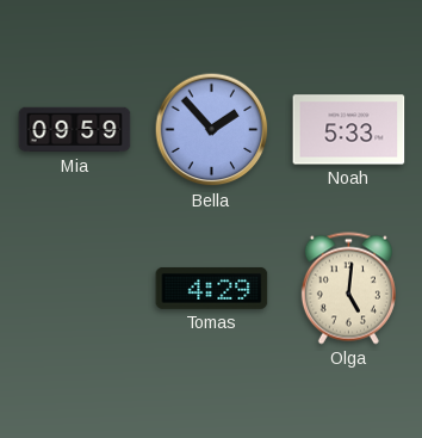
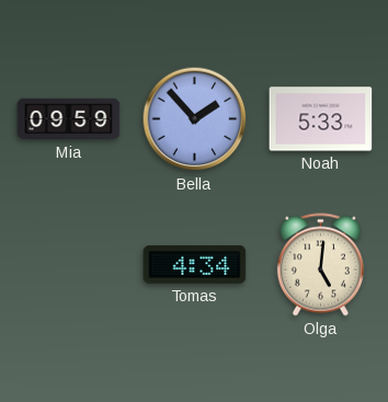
Tomas: 4:29 -> 4:34 (195, 264)
